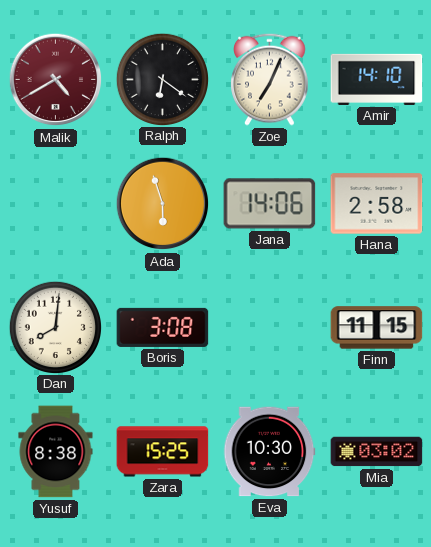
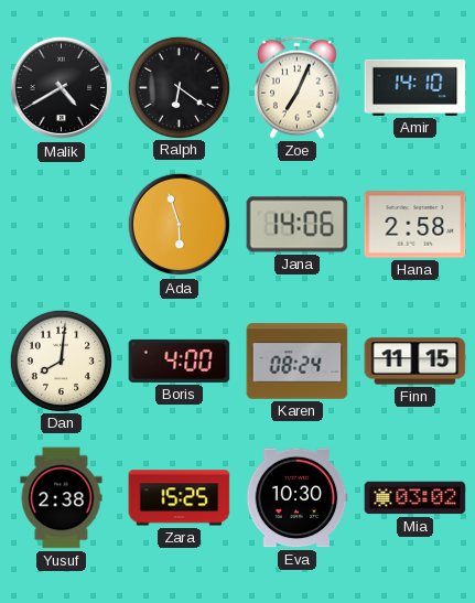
Malik dial: burgundy -> black (62, 88)
Boris: 3:08 -> 4:00 (180, 360)
Karen: none -> 08:24 (298, 362)
Yusuf: 8:38 -> 2:38 (62, 498)
